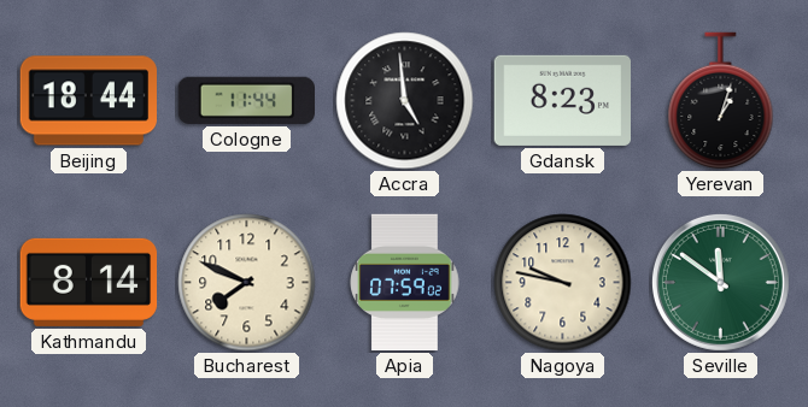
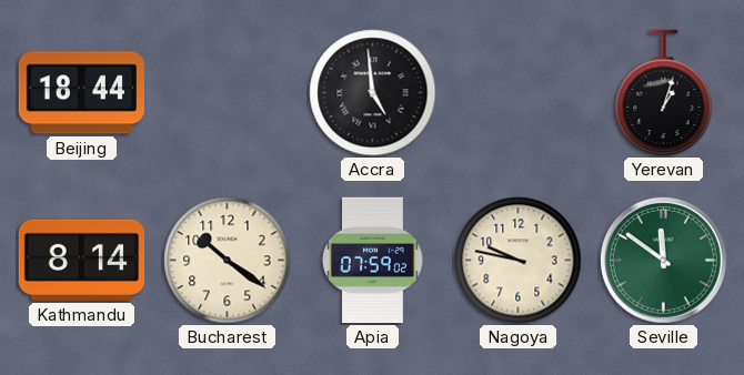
Cologne: 11:44 -> none (246, 100)
Gdansk: 8:23 -> none (562, 100)
Bucharest: 7:49 -> 10:21 (228, 261)
